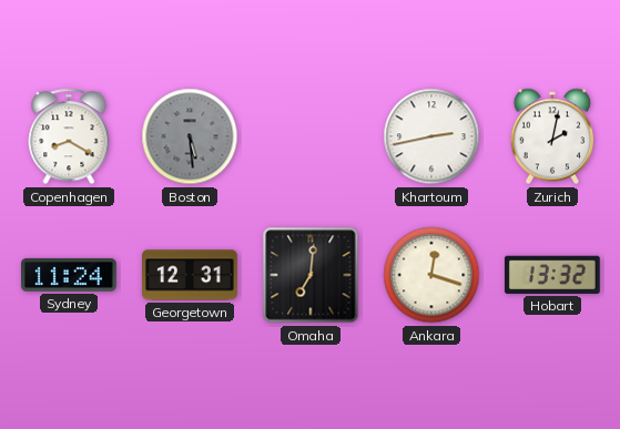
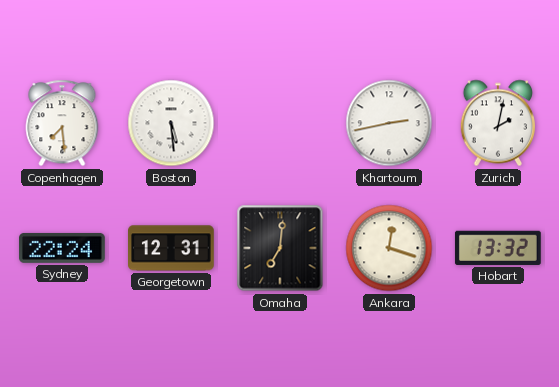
Copenhagen: 8:20 -> 7:29 (62, 123)
Boston dial: grey -> white (171, 123)
Sydney: 11:24 -> 22:24 (63, 248)
